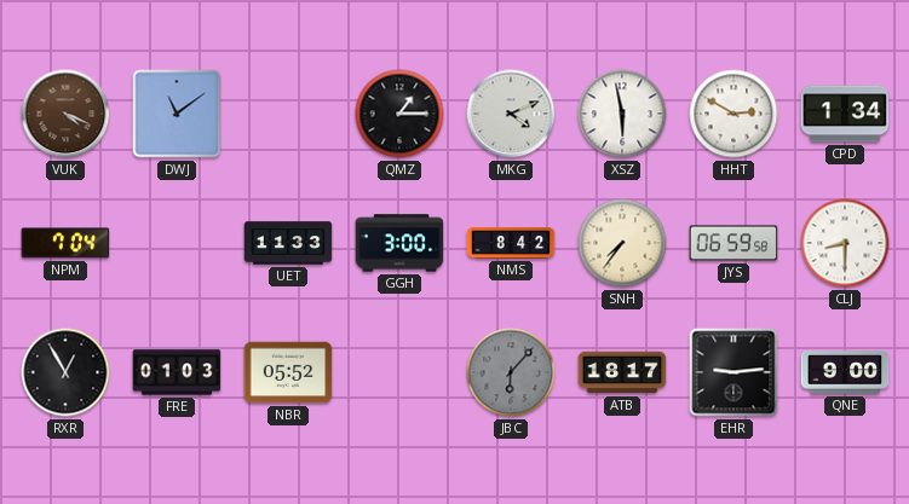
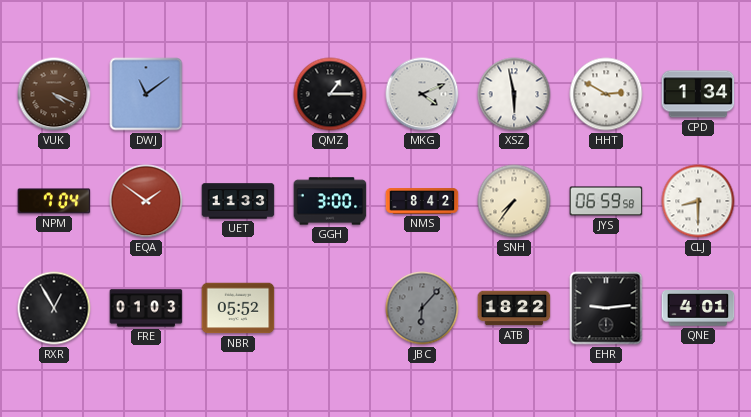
EQA: none -> 1:51 (146, 201)
ATB: 18:17 -> 18:22 (514, 308)
QNE: 9:00 -> 4:01 (698, 308)
